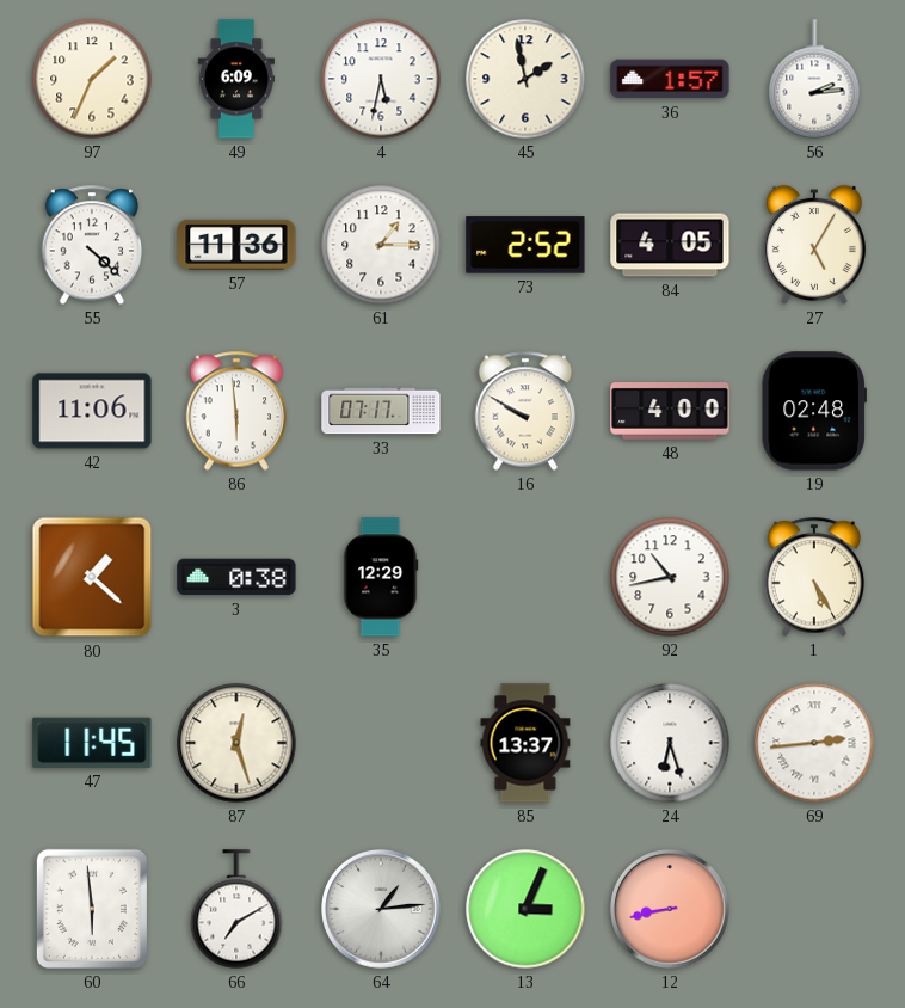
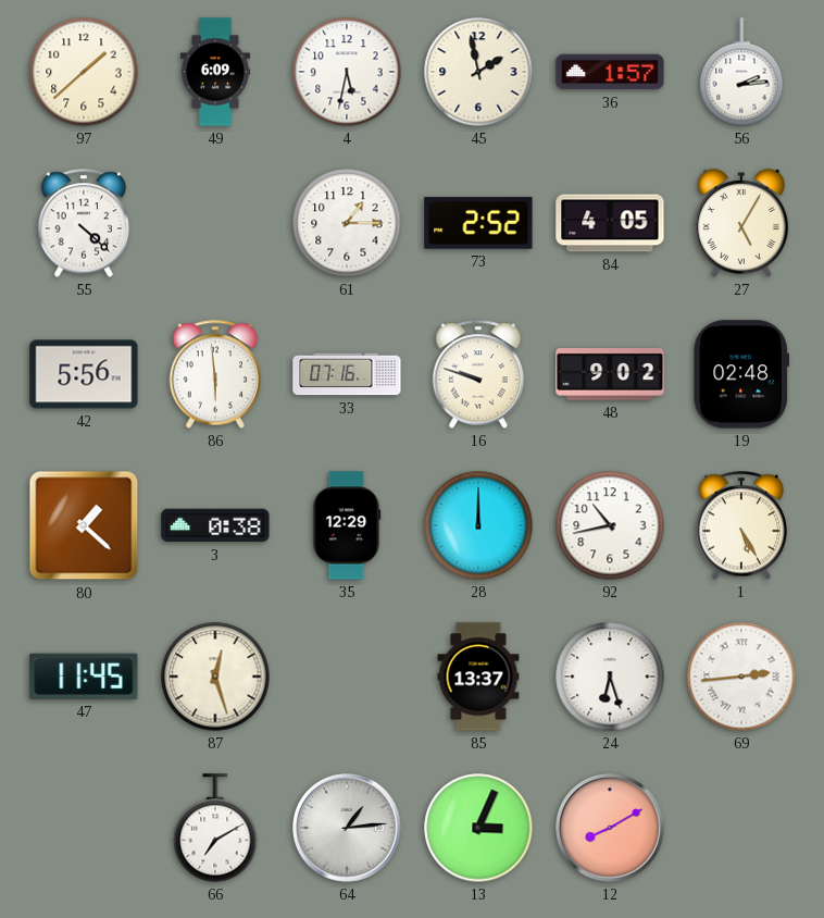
97: 1:34 -> 1:38 (84, 72)
57: 11:36 -> none (236, 245)
42: 11:06 -> 5:56 (84, 374)
33: 07:17 -> 07:16 (347, 374)
16: 9:50 -> 9:48 (478, 374)
48: 4:00 -> 9:02 (610, 375)
28: none -> 12:00 (478, 525)
60: 5:59 -> none (92, 909)
12: 8:43 -> 8:10 (610, 828)
